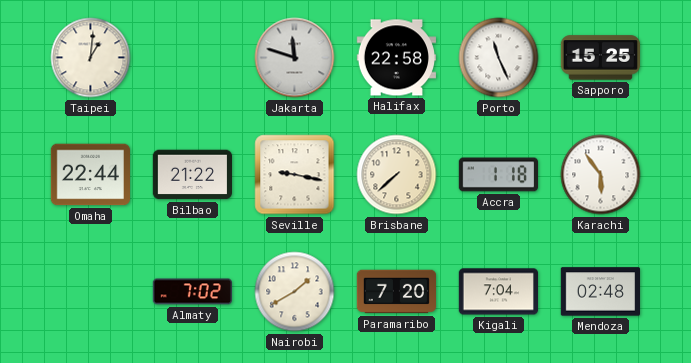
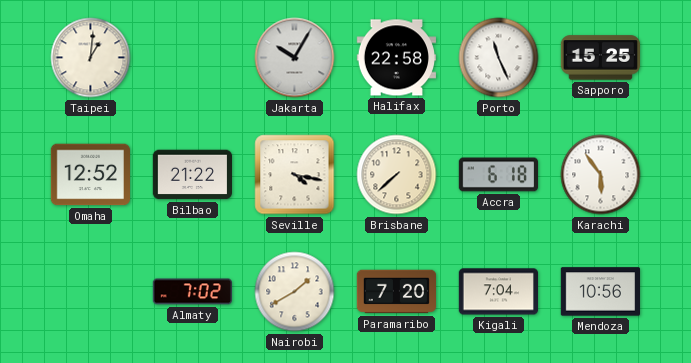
Jakarta: 11:48 -> 10:05 (295, 58)
Omaha: 22:44 -> 12:52 (90, 175)
Seville: 9:17 -> 4:17 (295, 175)
Accra: 1:18 -> 6:18 (498, 175)
Mendoza: 02:48 -> 10:56 (600, 292)
